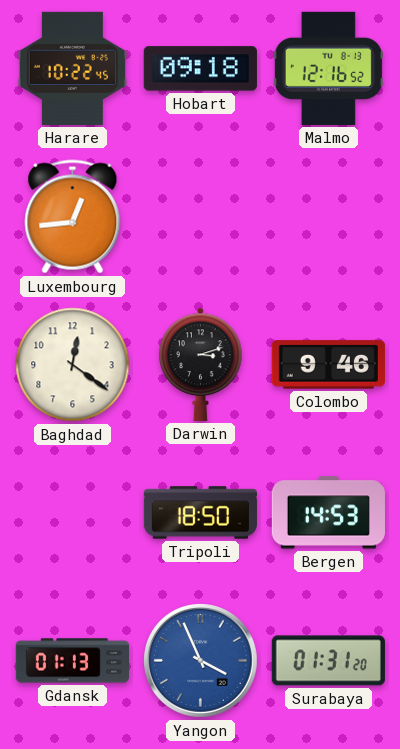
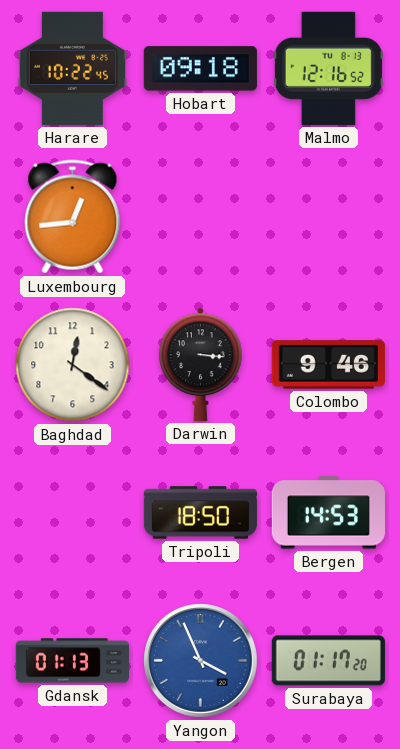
Darwin: 3:12 -> 3:16 (201, 364)
Surabaya: 01:31 -> 01:17 (328, 661)
